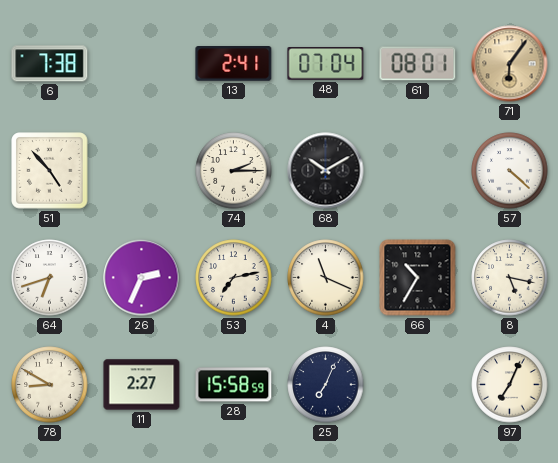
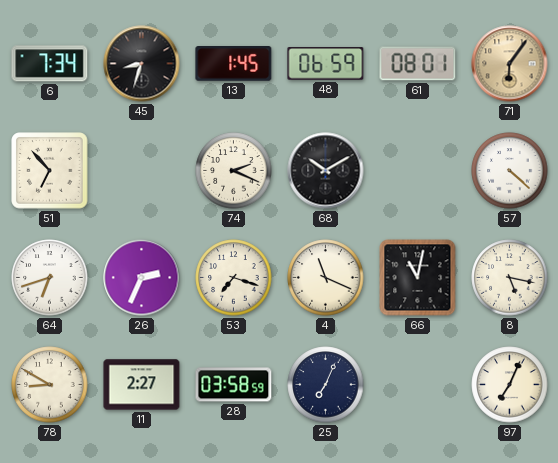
6: 7:38 -> 7:34 (50, 64)
45: none -> 8:33 (142, 64)
13: 2:41 -> 1:45 (234, 64)
48: 07:04 -> 06:59 (326, 64)
51: 4:53 -> 6:53 (50, 171)
74: 2:15 -> 2:19 (234, 171)
53: 7:13 -> 7:18 (234, 278)
66: 10:35 -> 11:02 (418, 278)
28: 15:58 -> 03:58 (234, 385)
